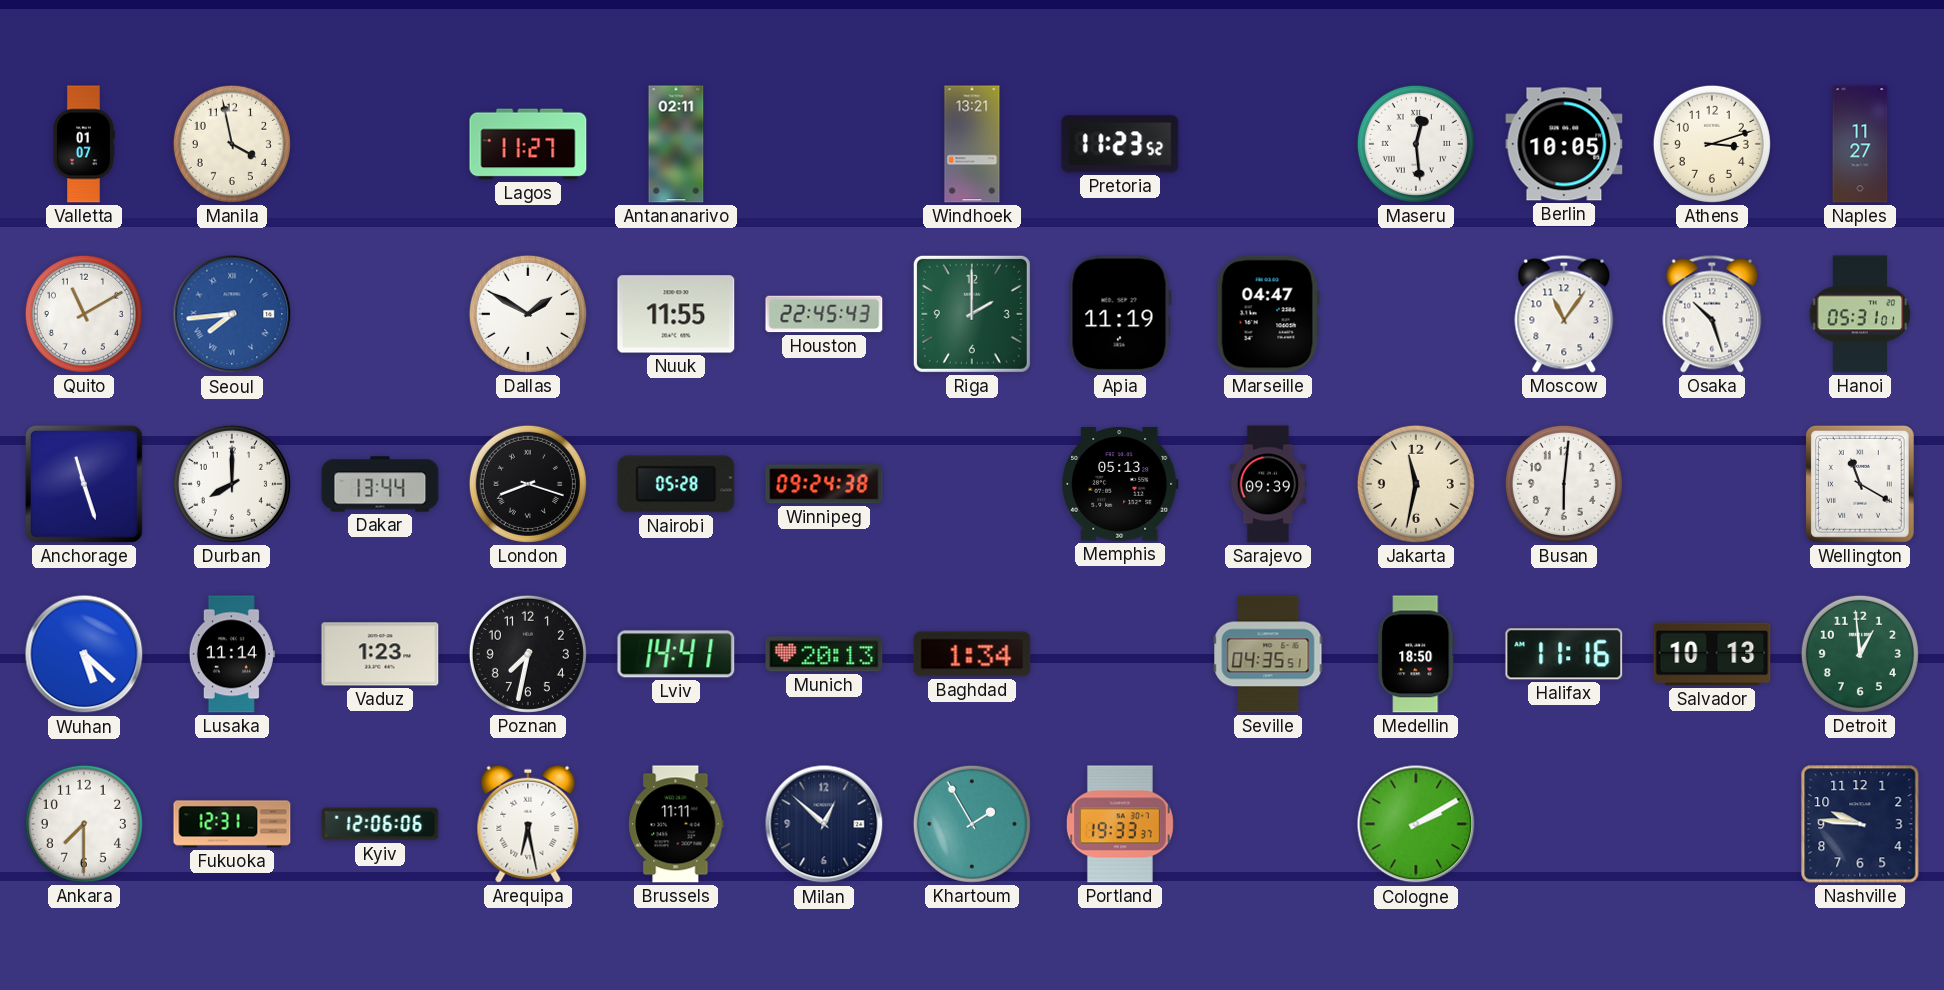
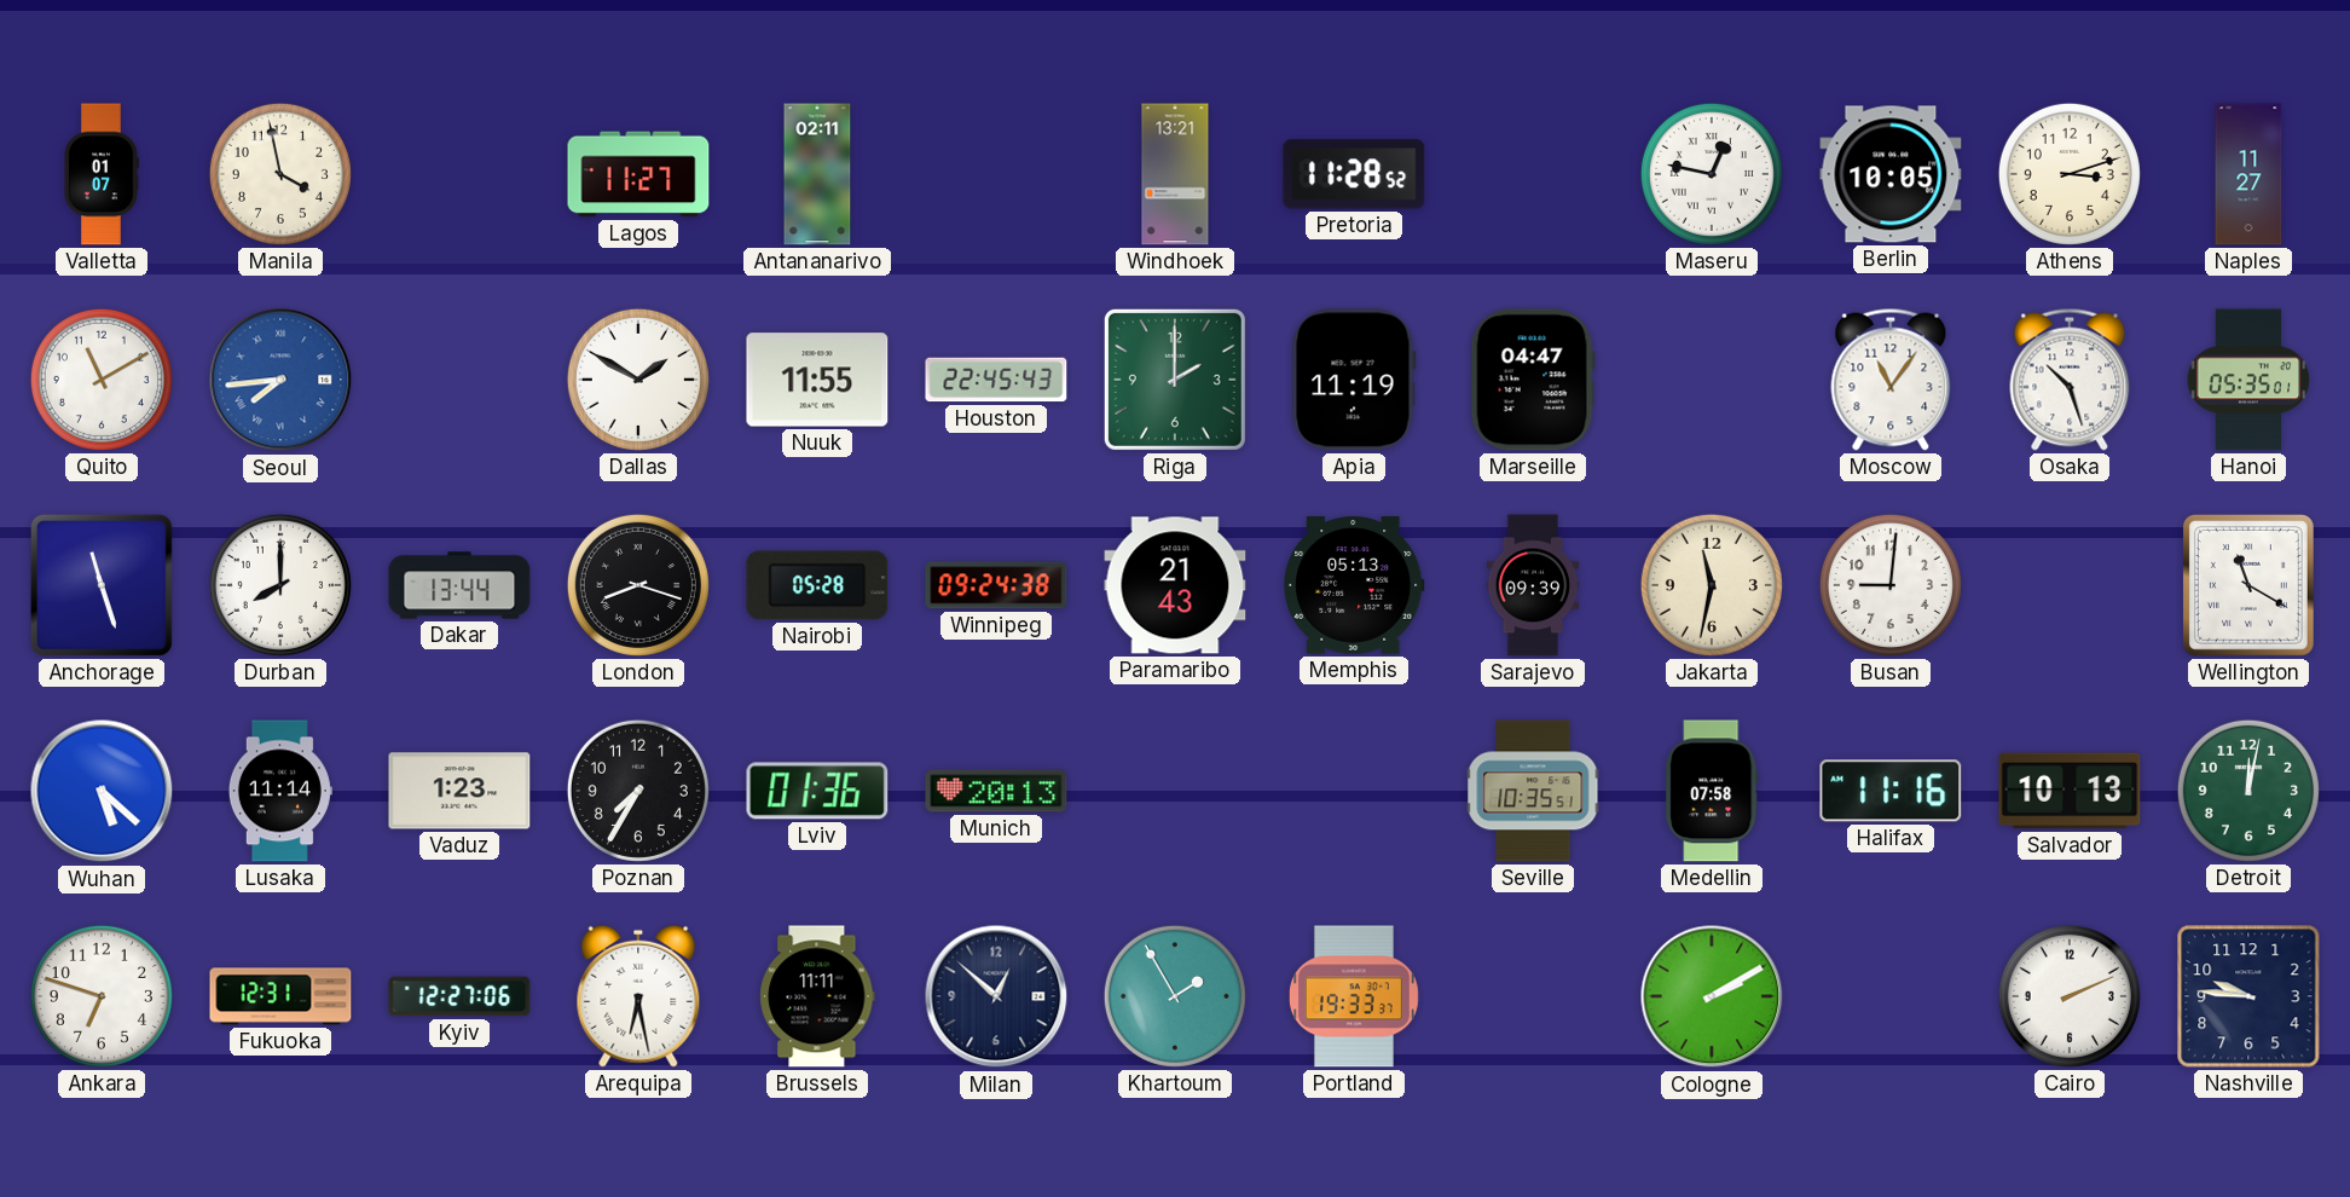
Pretoria: 11:23 -> 11:28 (1354, 174)
Maseru: 12:29 -> 12:47 (1712, 174)
Hanoi: 05:31 -> 05:35 (2248, 380)
Paramaribo: none -> 21:43 (1175, 585)
Busan: 6:01 -> 9:01 (1891, 585)
Poznan: 7:32 -> 7:35 (638, 791)
Lviv: 14:41 -> 01:36 (817, 791)
Baghdad: 1:34 -> none (972, 654)
Seville: 04:35 -> 10:35 (1533, 791)
Medellin: 18:50 -> 07:58 (1712, 791)
Detroit: 12:59 -> 12:02 (2248, 791)
Ankara: 7:30 -> 6:48 (102, 996)
Kyiv: 12:06 -> 12:27 (459, 996)
Cairo: none -> 2:11 (2070, 996)
